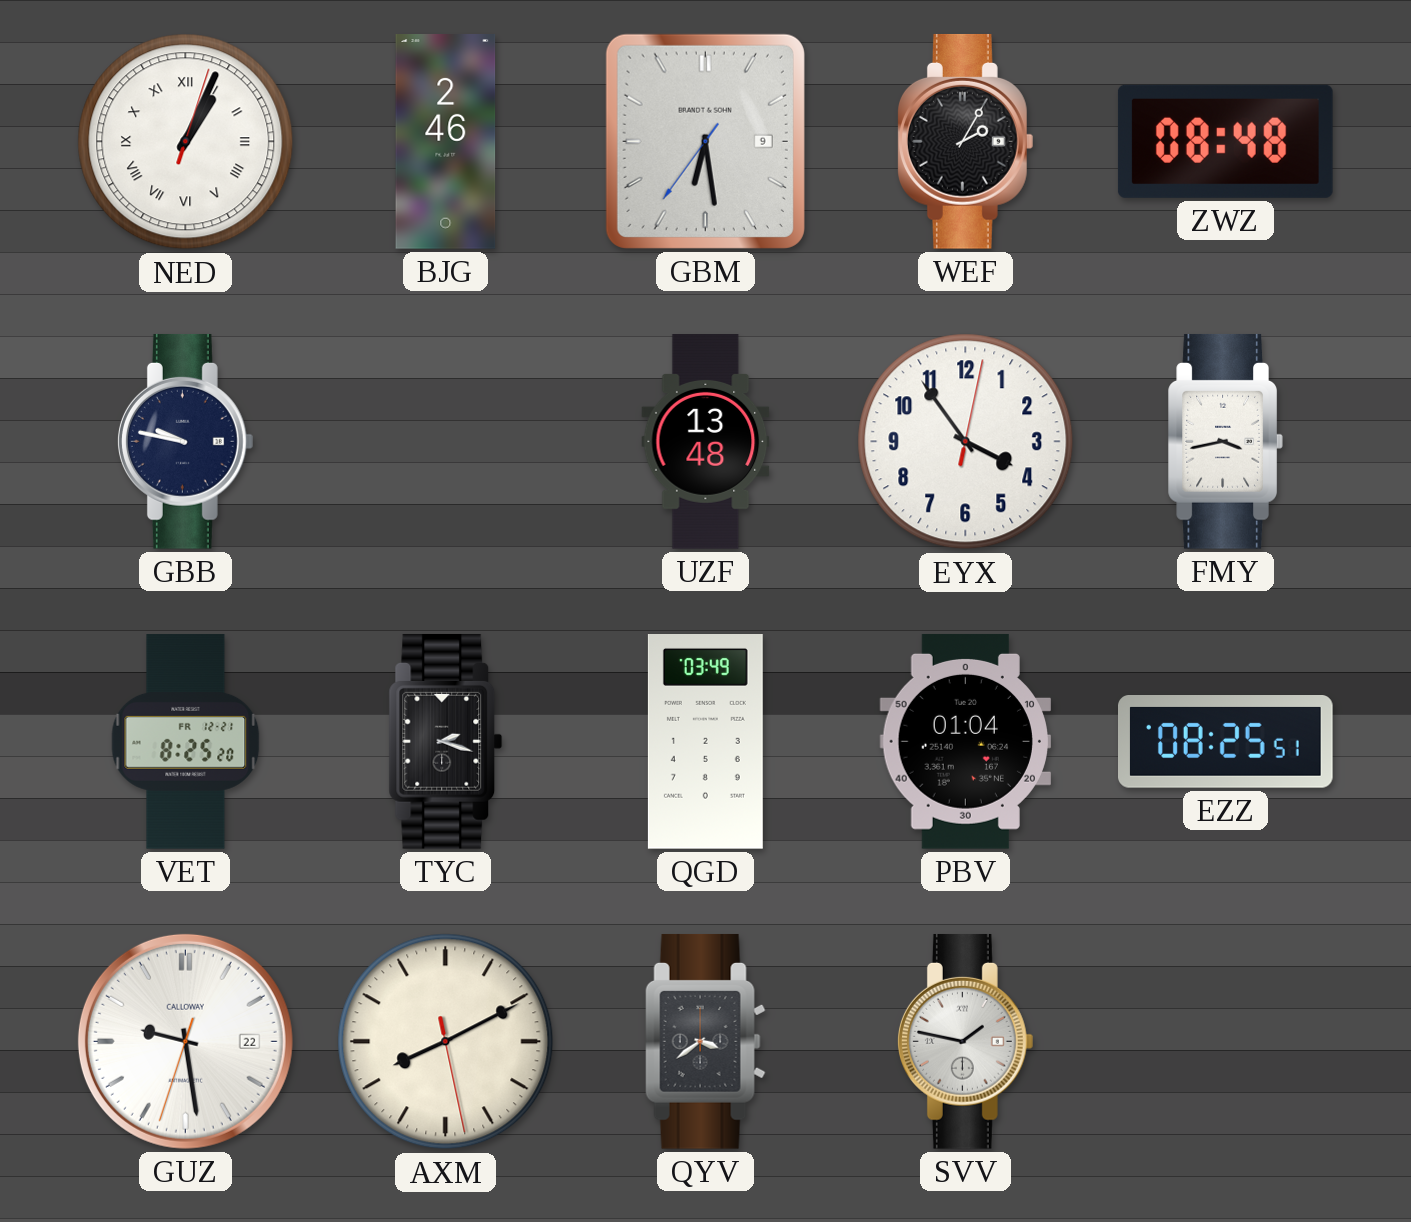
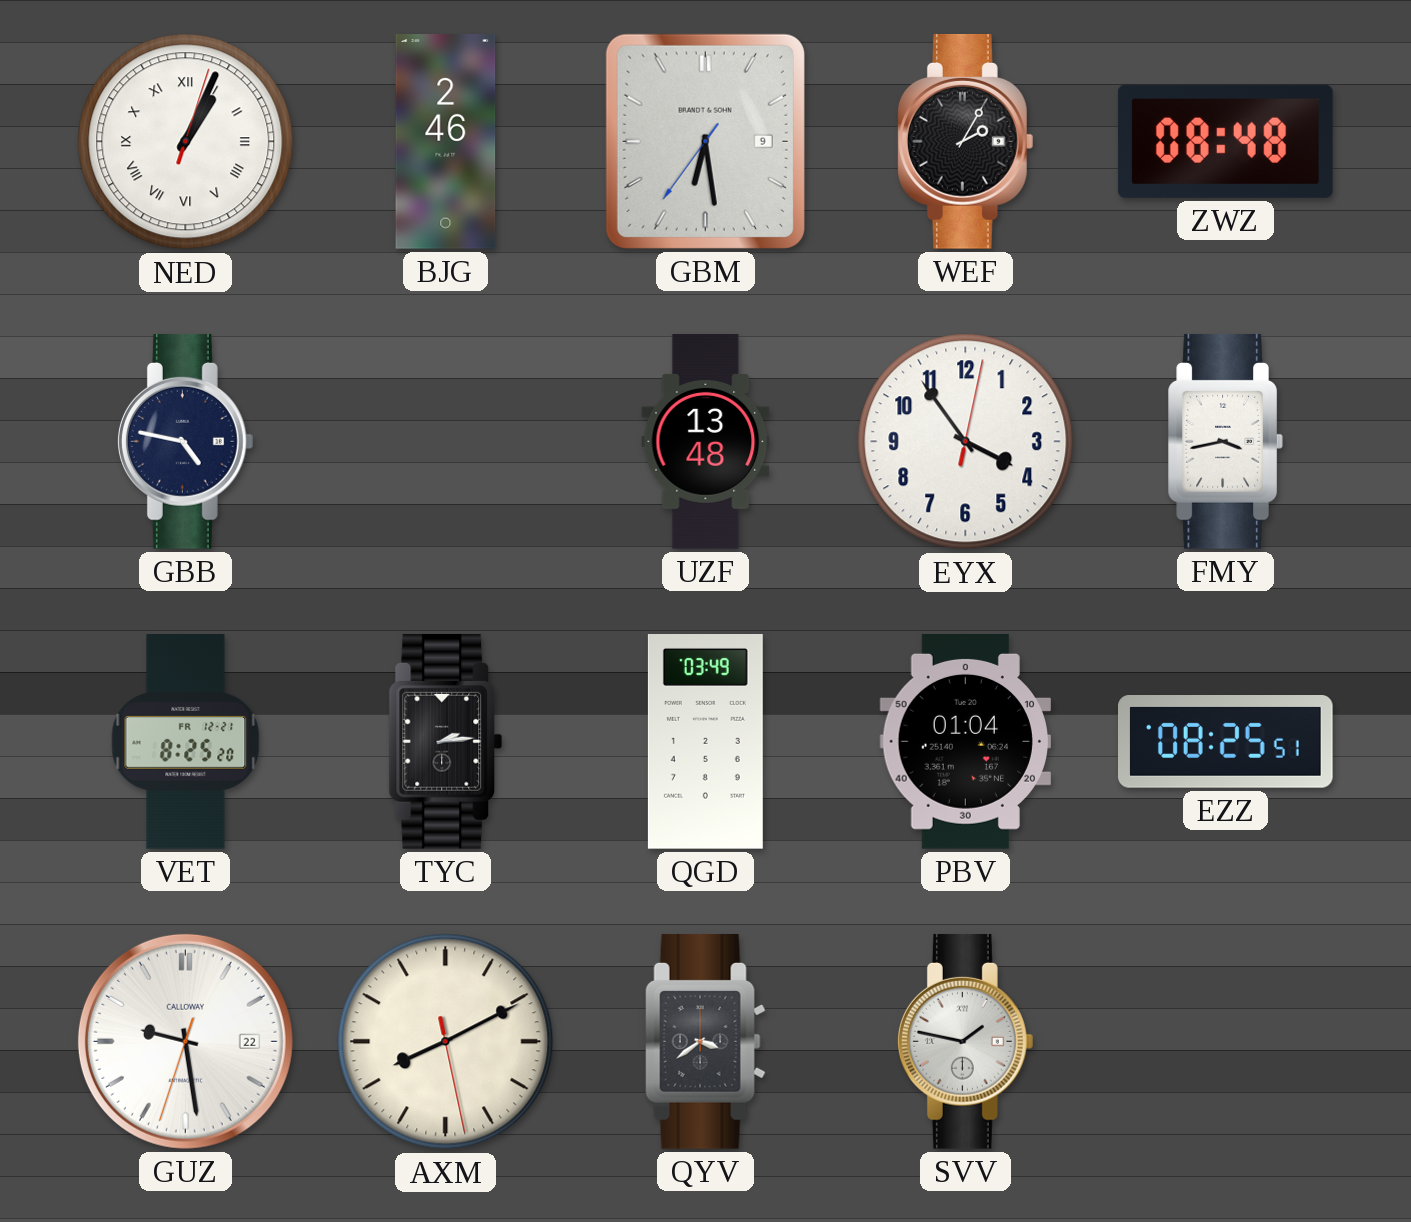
GBB: 9:47 -> 4:47 (185, 441)
TYC: 2:18 -> 2:14 (446, 741)
